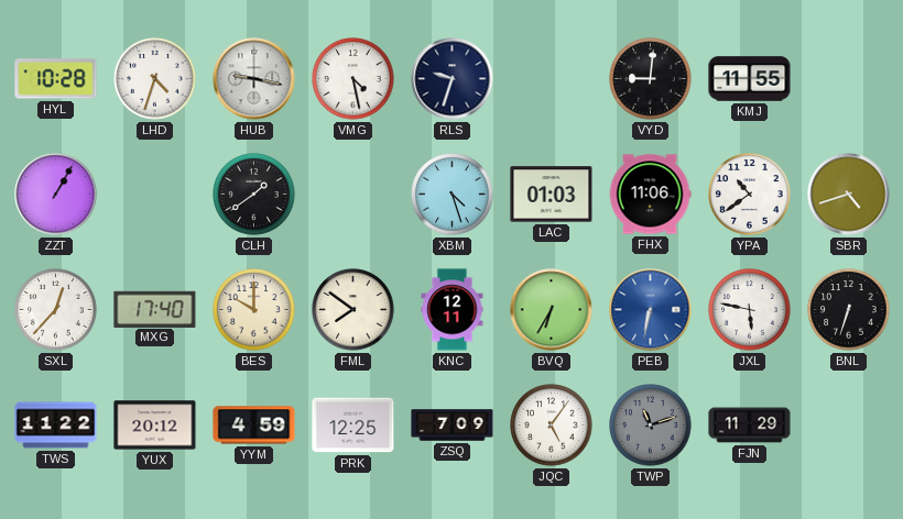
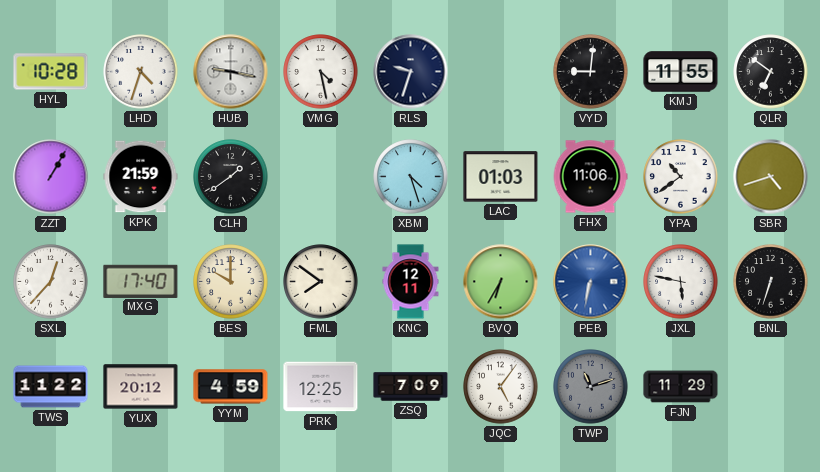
QLR: none -> 6:51 (771, 72)
KPK: none -> 21:59 (141, 177)
